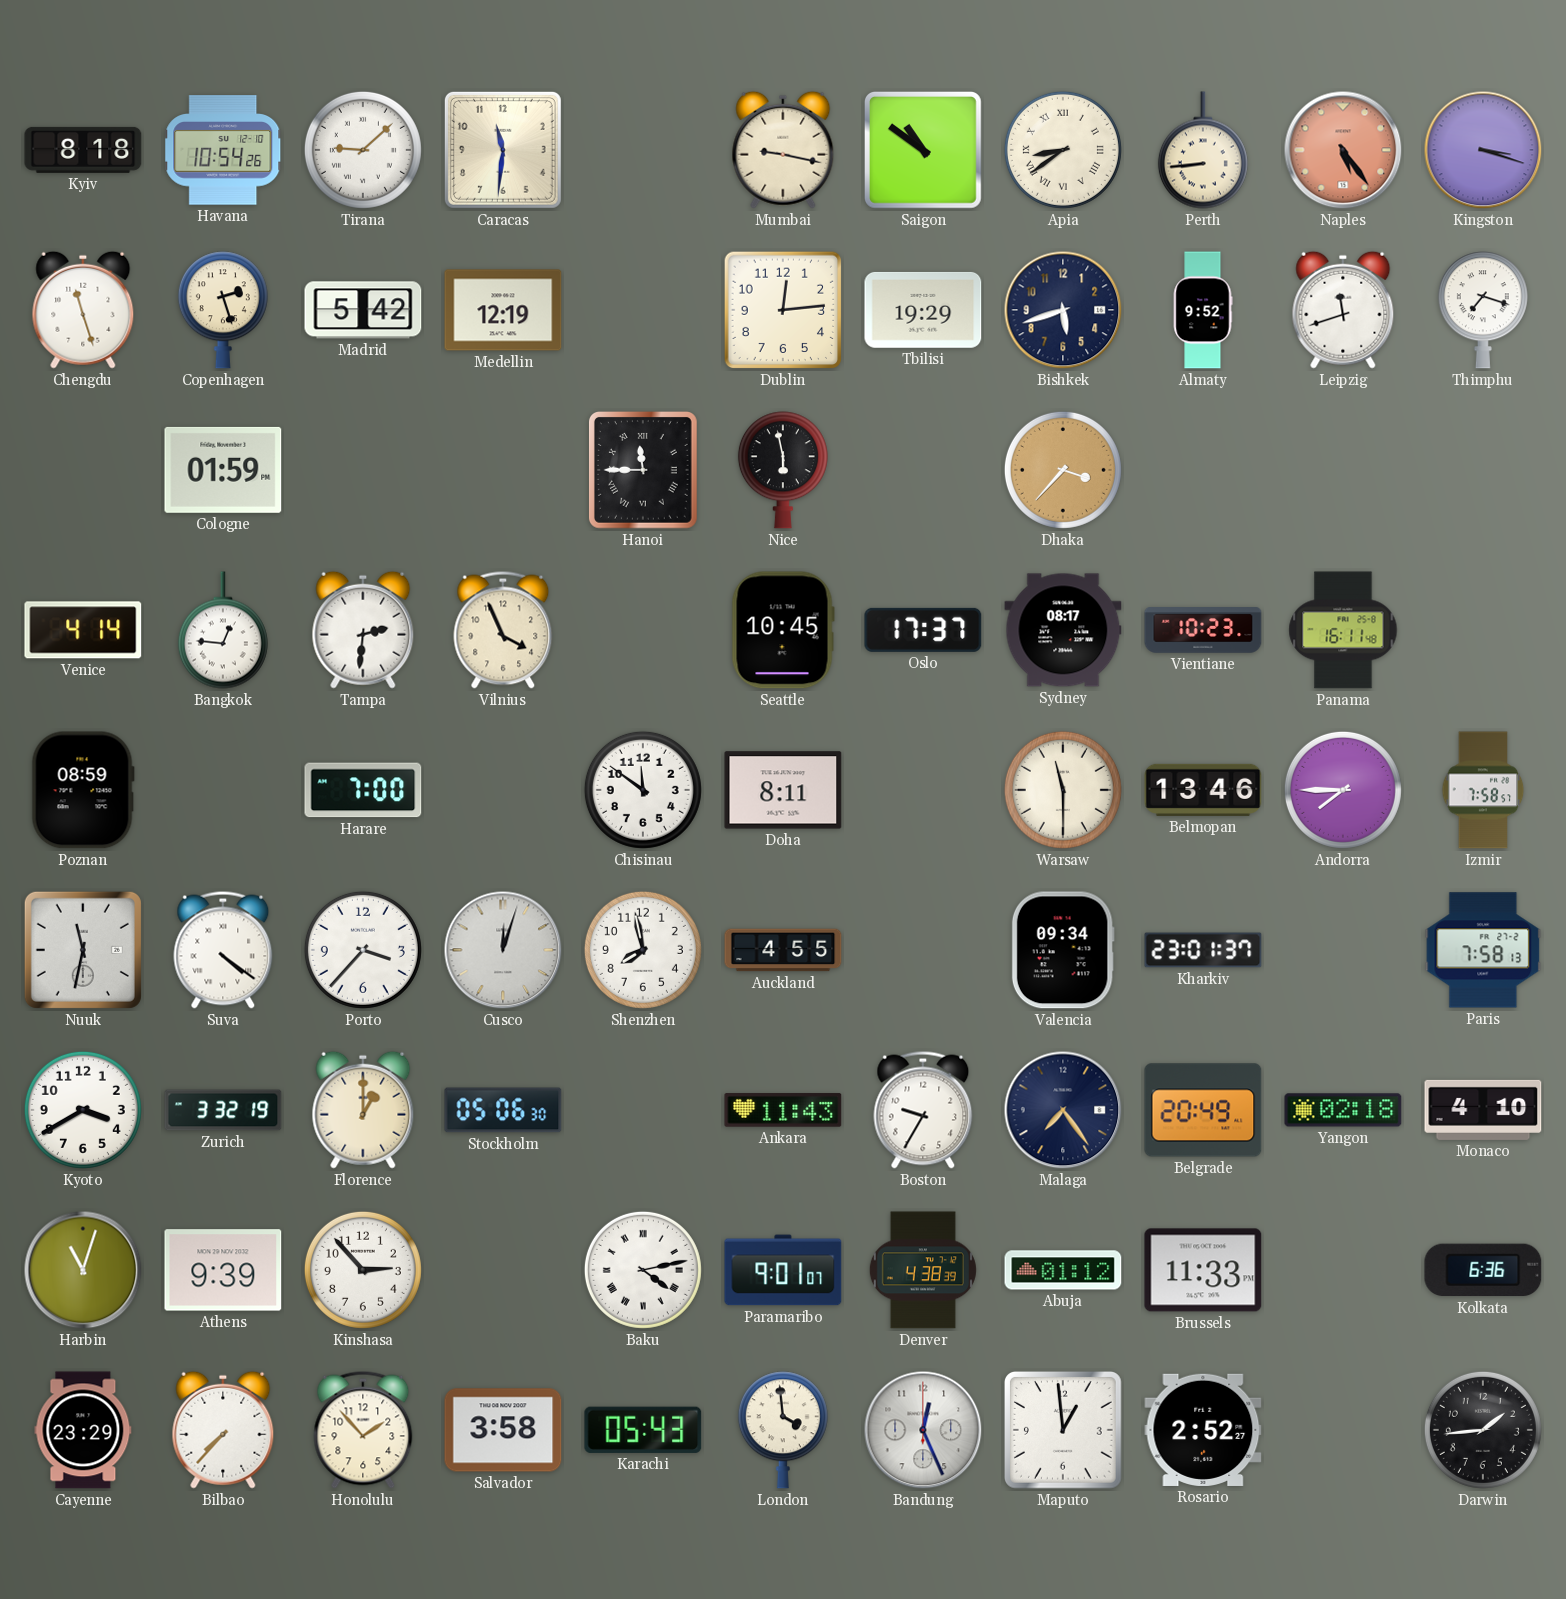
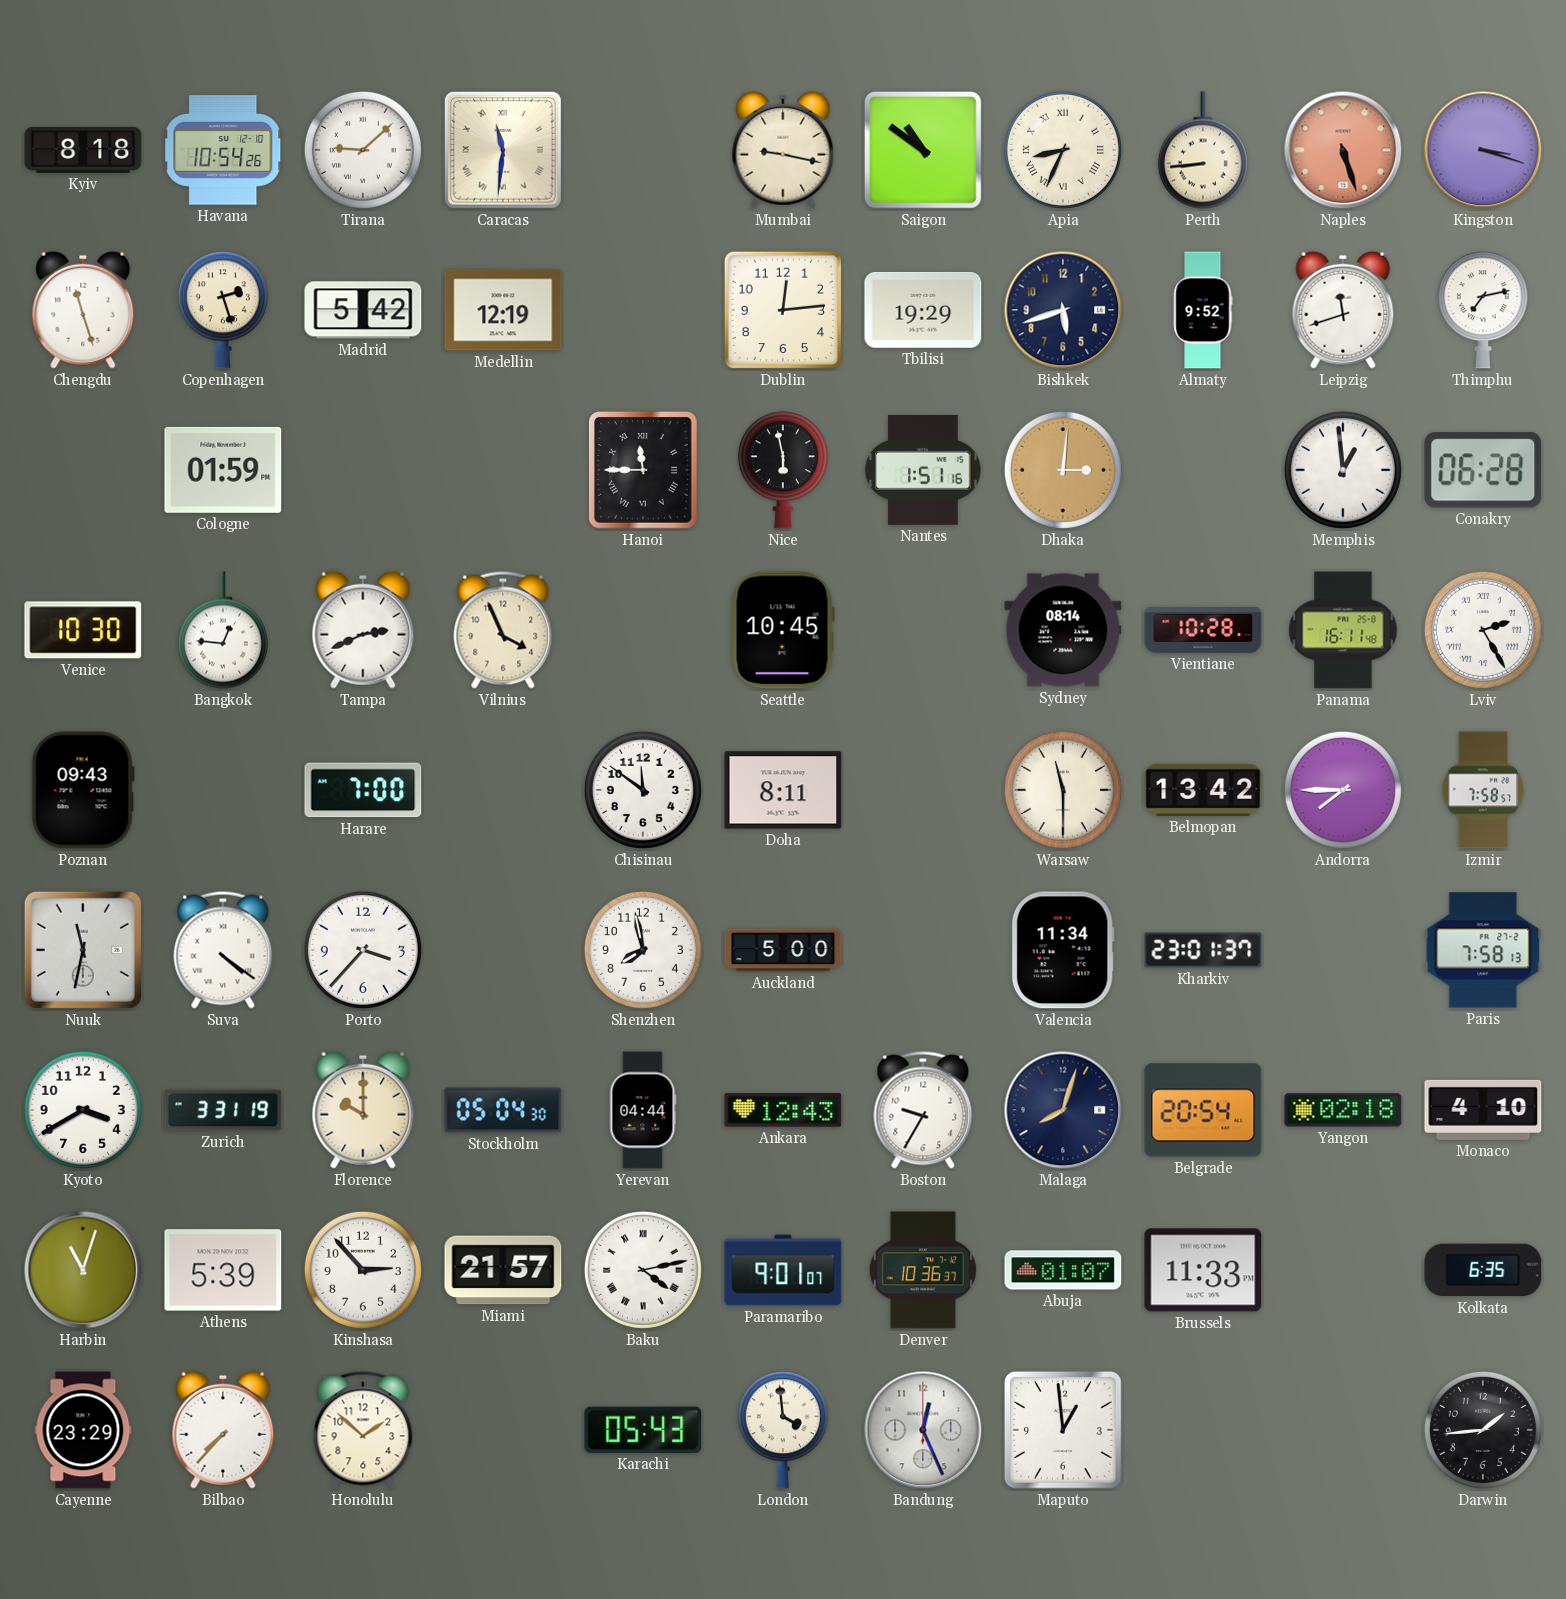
Caracas numerals: Arabic -> Roman (503, 150)
Apia: 8:39 -> 8:34 (1063, 150)
Naples: 5:24 -> 5:27 (1343, 150)
Thimphu: 7:18 -> 7:13 (1483, 310)
Nantes: none -> 1:51 (923, 470)
Dhaka: 3:37 -> 3:01 (1063, 470)
Memphis: none -> 12:59 (1343, 470)
Conakry: none -> 06:28 (1483, 470)
Venice: 4:14 -> 10:30 (83, 630)
Tampa: 2:31 -> 2:41 (363, 630)
Oslo: 17:37 -> none (923, 630)
Sydney: 08:17 -> 08:14 (1063, 630)
Vientiane: 10:23 -> 10:28 (1203, 630)
Lviv: none -> 2:25 (1483, 630)
Poznan: 08:59 -> 09:43 (83, 790)
Belmopan: 13:46 -> 13:42 (1203, 790)
Cusco: 12:03 -> none (503, 950)
Auckland: 4:55 -> 5:00 (783, 950)
Valencia: 09:34 -> 11:34 (1063, 950)
Zurich: 3:32 -> 3:31 (223, 1110)
Florence: 1:00 -> 10:00 (363, 1110)
Stockholm: 05:06 -> 05:04 (503, 1110)
Yerevan: none -> 04:44 (643, 1110)
Ankara: 11:43 -> 12:43 (783, 1110)
Malaga: 7:24 -> 8:03 (1063, 1110)
Belgrade: 20:49 -> 20:54 (1203, 1110)
Athens: 9:39 -> 5:39 (223, 1270)
Miami: none -> 21:57 (503, 1270)
Denver: 4:38 -> 10:36 (923, 1270)
Abuja: 01:12 -> 01:07 (1063, 1270)
Kolkata: 6:36 -> 6:35 (1483, 1270)
Honolulu: 1:53 -> 1:52 (363, 1430)
Salvador: 3:58 -> none (503, 1430)
Rosario: 2:52 -> none (1203, 1430)
